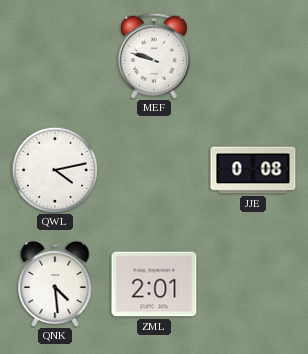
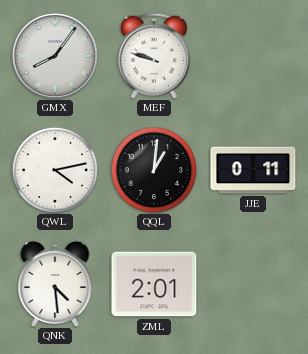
GMX: none -> 8:06 (55, 56)
QQL: none -> 1:01 (153, 169)
JJE: 0:08 -> 0:11 (253, 170)
